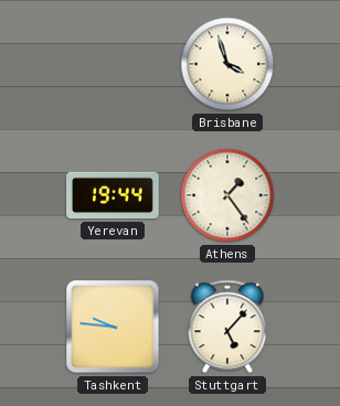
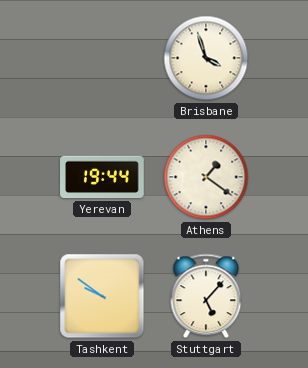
Athens: 1:24 -> 1:21 (206, 177)
Tashkent: 9:46 -> 9:51 (102, 296)
